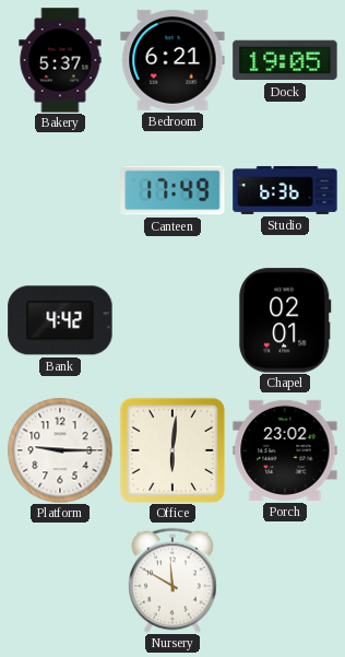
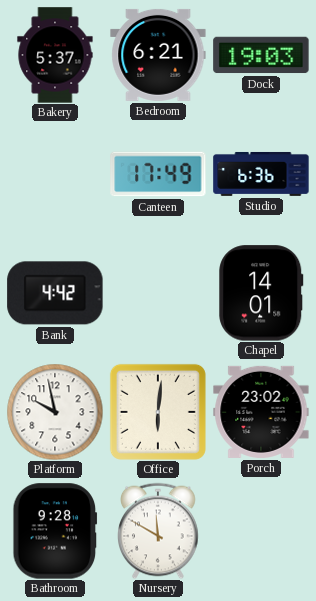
Dock: 19:05 -> 19:03 (261, 55)
Chapel: 02:01 -> 14:01 (261, 293)
Platform: 9:15 -> 9:58 (55, 412)
Bathroom: none -> 9:28 (55, 531)
